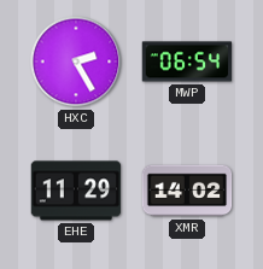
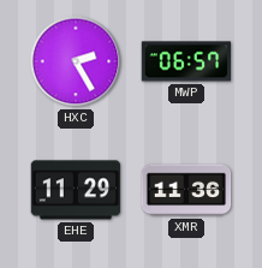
MWP: 06:54 -> 06:57 (186, 61)
XMR: 14:02 -> 11:36 (186, 190)
